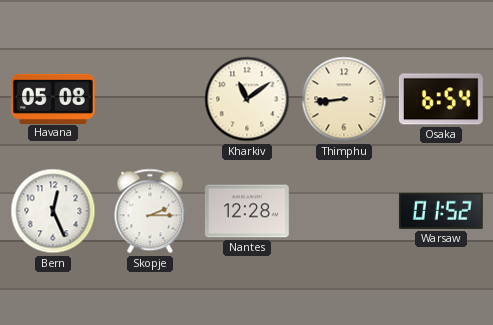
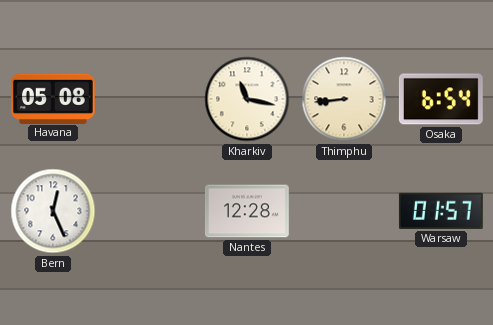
Kharkiv: 11:09 -> 11:17 (247, 99)
Skopje: 2:15 -> none (150, 211)
Warsaw: 01:52 -> 01:57 (441, 211)
